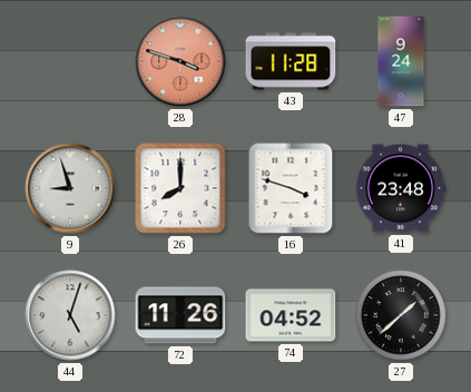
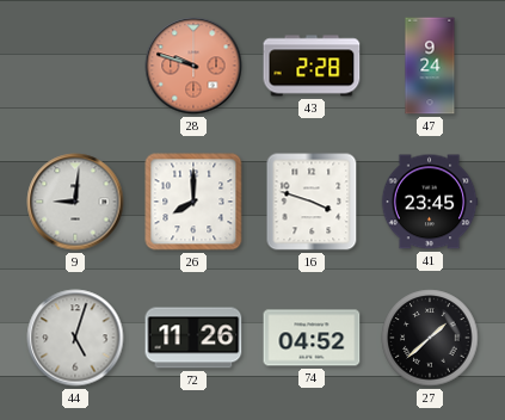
28: 3:48 -> 9:48 (193, 66)
43: 11:28 -> 2:28 (312, 66)
9: 8:57 -> 9:01 (75, 202)
41: 23:48 -> 23:45 (430, 202)
